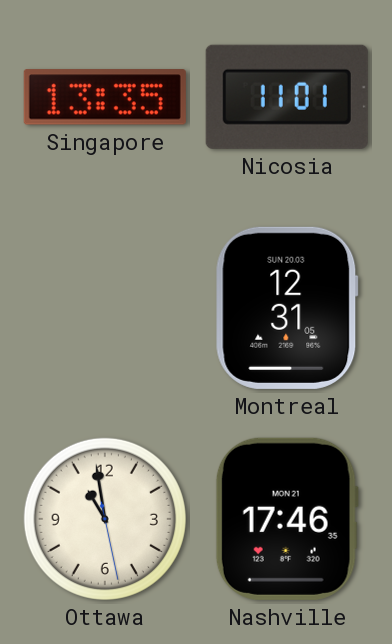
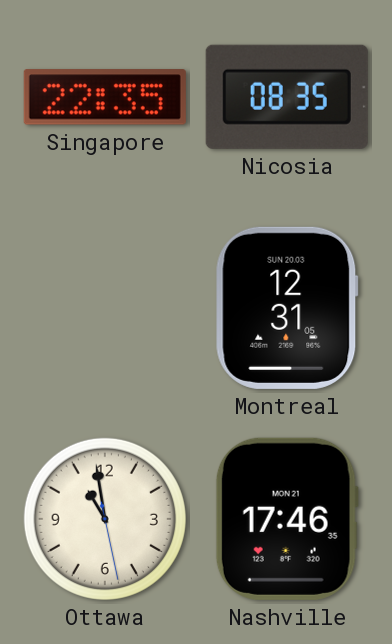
Singapore: 13:35 -> 22:35 (105, 97)
Nicosia: 11:01 -> 08:35 (287, 97)
